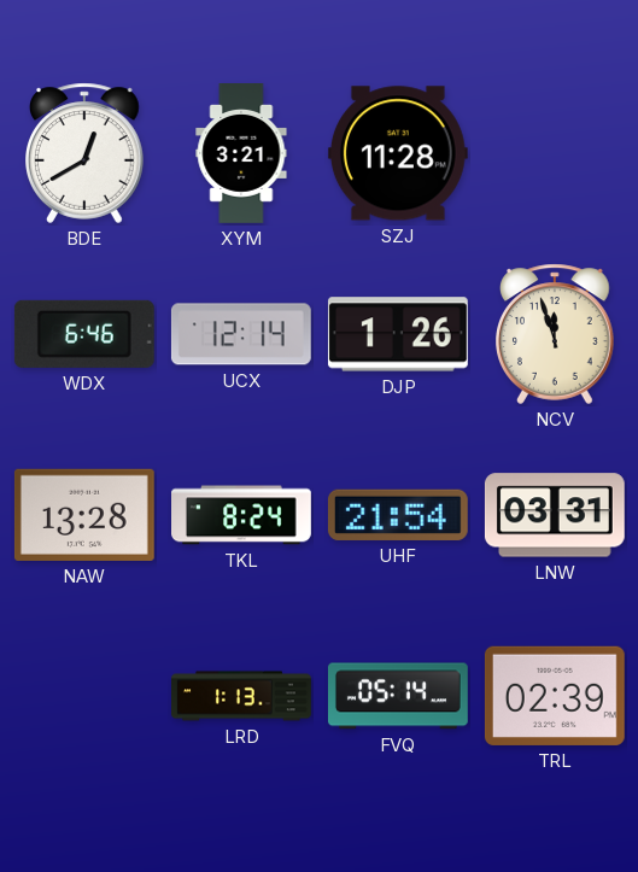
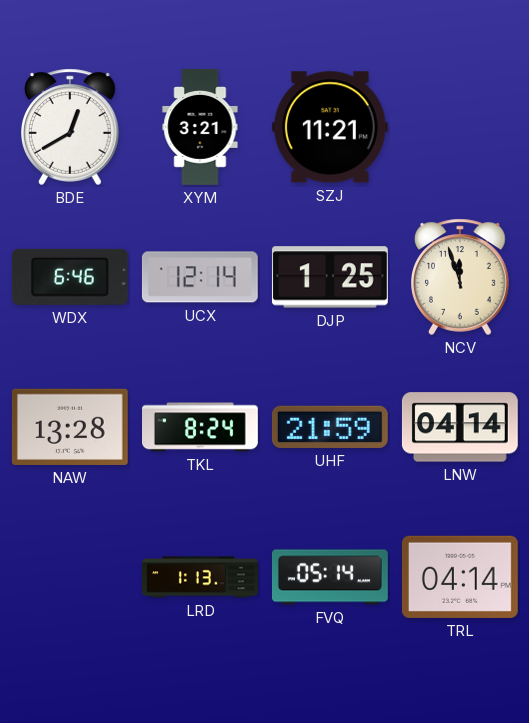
SZJ: 11:28 -> 11:21 (330, 127)
DJP: 1:26 -> 1:25 (330, 277)
UHF: 21:54 -> 21:59 (330, 427)
LNW: 03:31 -> 04:14 (460, 427)
TRL: 02:39 -> 04:14 (460, 577)
